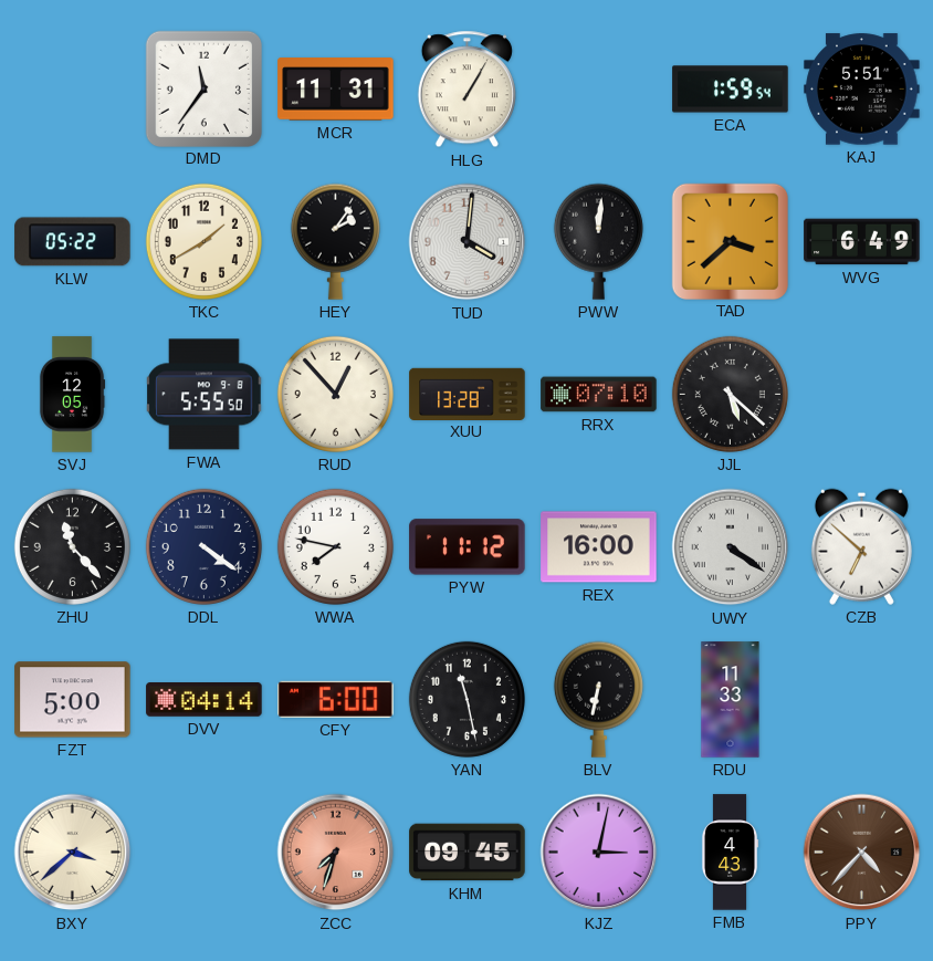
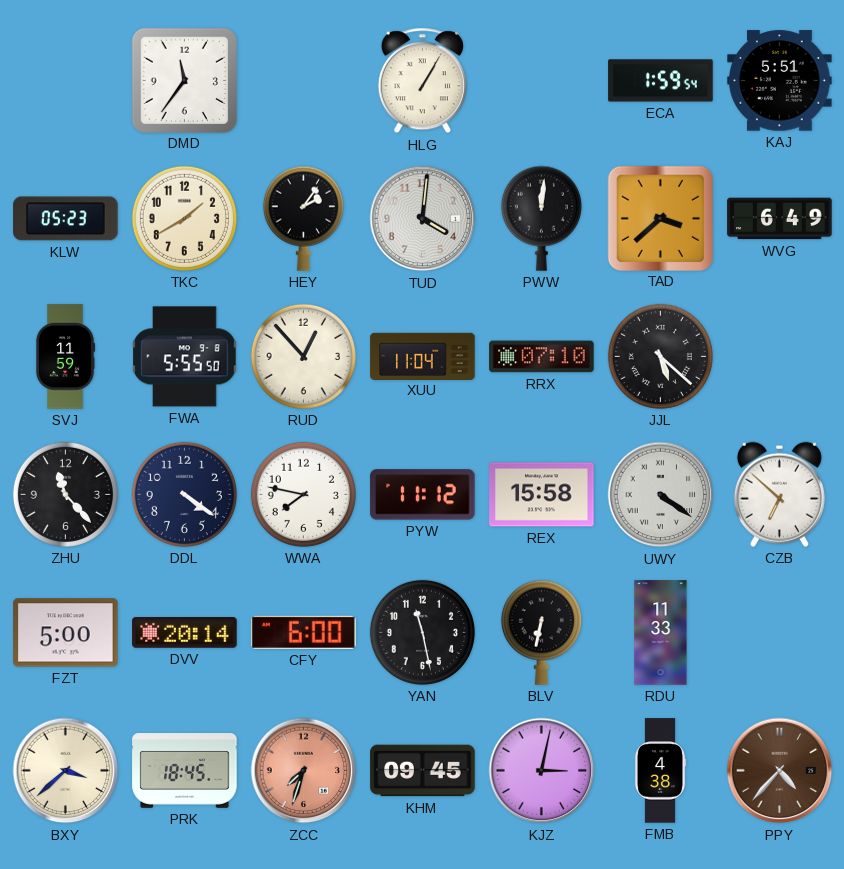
MCR: 11:31 -> none (336, 90)
KLW: 05:22 -> 05:23 (66, 219)
SVJ: 12:05 -> 11:59 (65, 357)
XUU: 13:28 -> 11:04 (423, 356)
REX: 16:00 -> 15:58 (542, 495)
DVV: 04:14 -> 20:14 (185, 633)
PRK: none -> 18:45 (185, 771)
FMB: 4:43 -> 4:38 (660, 771)
